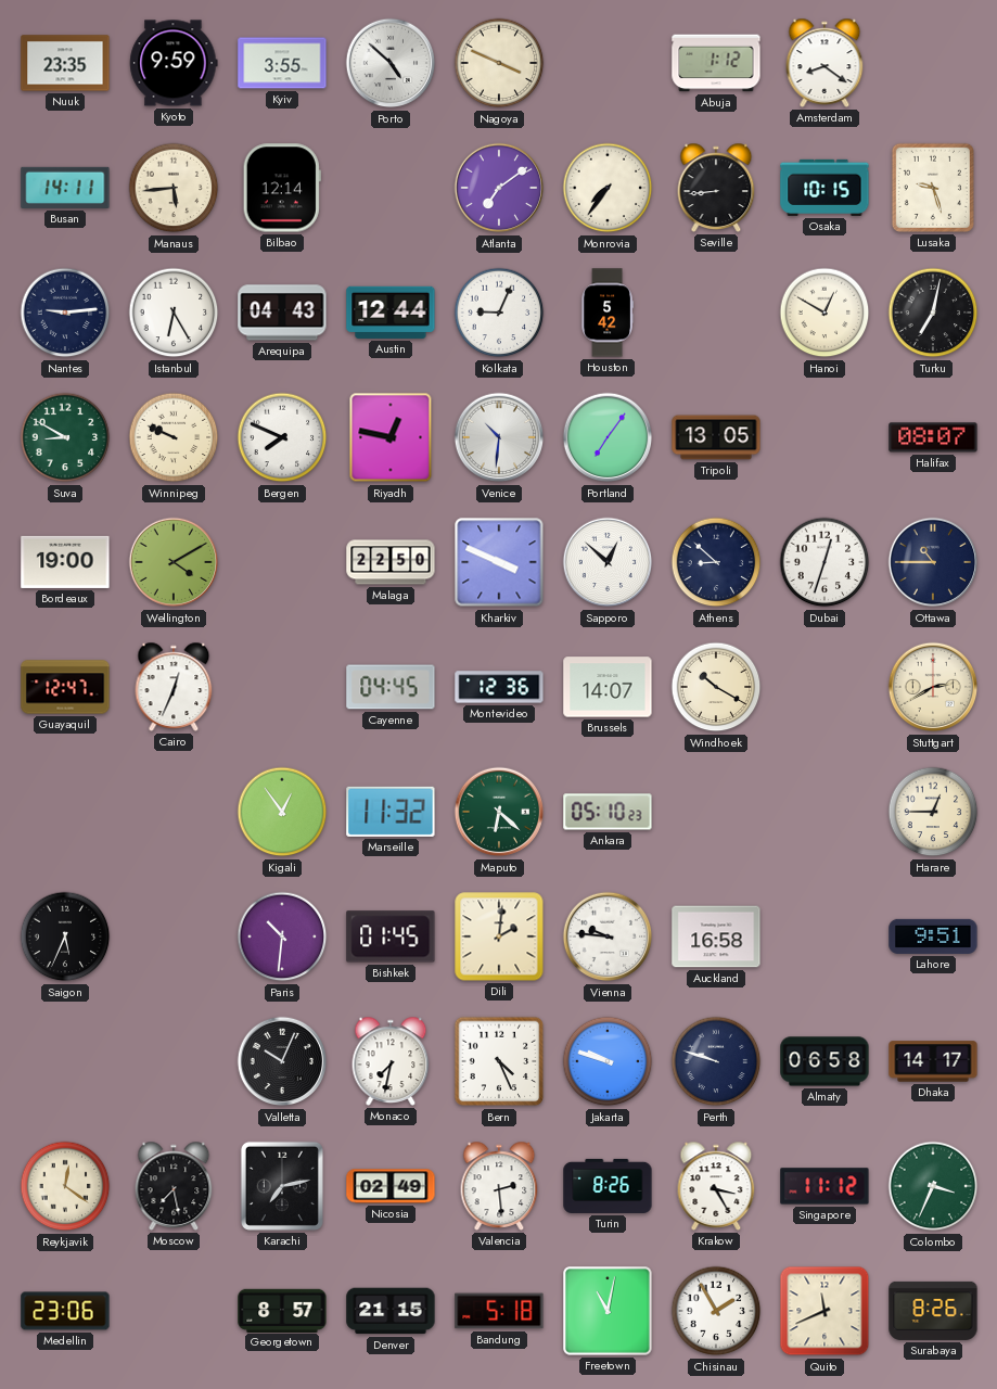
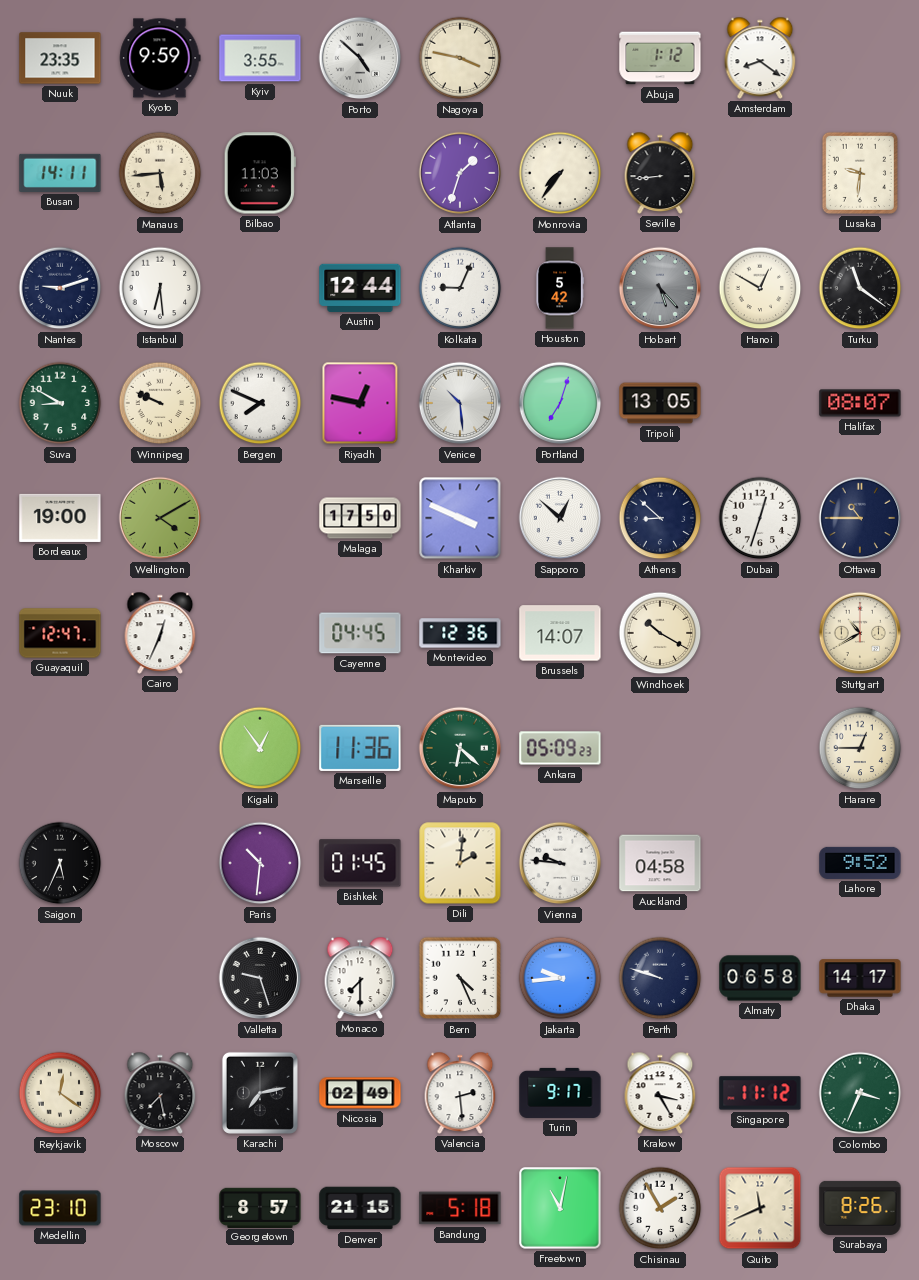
Nagoya: 3:49 -> 3:47 (460, 58)
Bilbao: 12:14 -> 11:03 (260, 173)
Atlanta: 7:09 -> 1:33 (460, 173)
Osaka: 10:15 -> none (825, 188)
Lusaka: 9:27 -> 9:31 (860, 173)
Nantes: 9:14 -> 9:12 (60, 288)
Istanbul: 6:25 -> 6:29 (160, 288)
Arequipa: 04:43 -> none (282, 313)
Hobart: none -> 5:23 (660, 288)
Turku: 7:02 -> 11:21 (860, 288)
Venice: 10:31 -> 10:29 (460, 403)
Portland: 7:06 -> 7:03 (560, 403)
Malaga: 22:50 -> 17:50 (360, 518)
Stuttgart: 2:40 -> 10:40 (860, 633)
Marseille: 11:32 -> 11:36 (360, 748)
Ankara: 05:10 -> 05:09 (560, 748)
Auckland: 16:58 -> 04:58 (660, 863)
Lahore: 9:51 -> 9:52 (860, 863)
Valletta: 10:04 -> 9:27 (260, 978)
Monaco: 7:32 -> 7:30 (360, 978)
Jakarta: 9:48 -> 9:44 (560, 978)
Turin: 8:26 -> 9:17 (560, 1093)
Medellin: 23:06 -> 23:10 (60, 1208)
